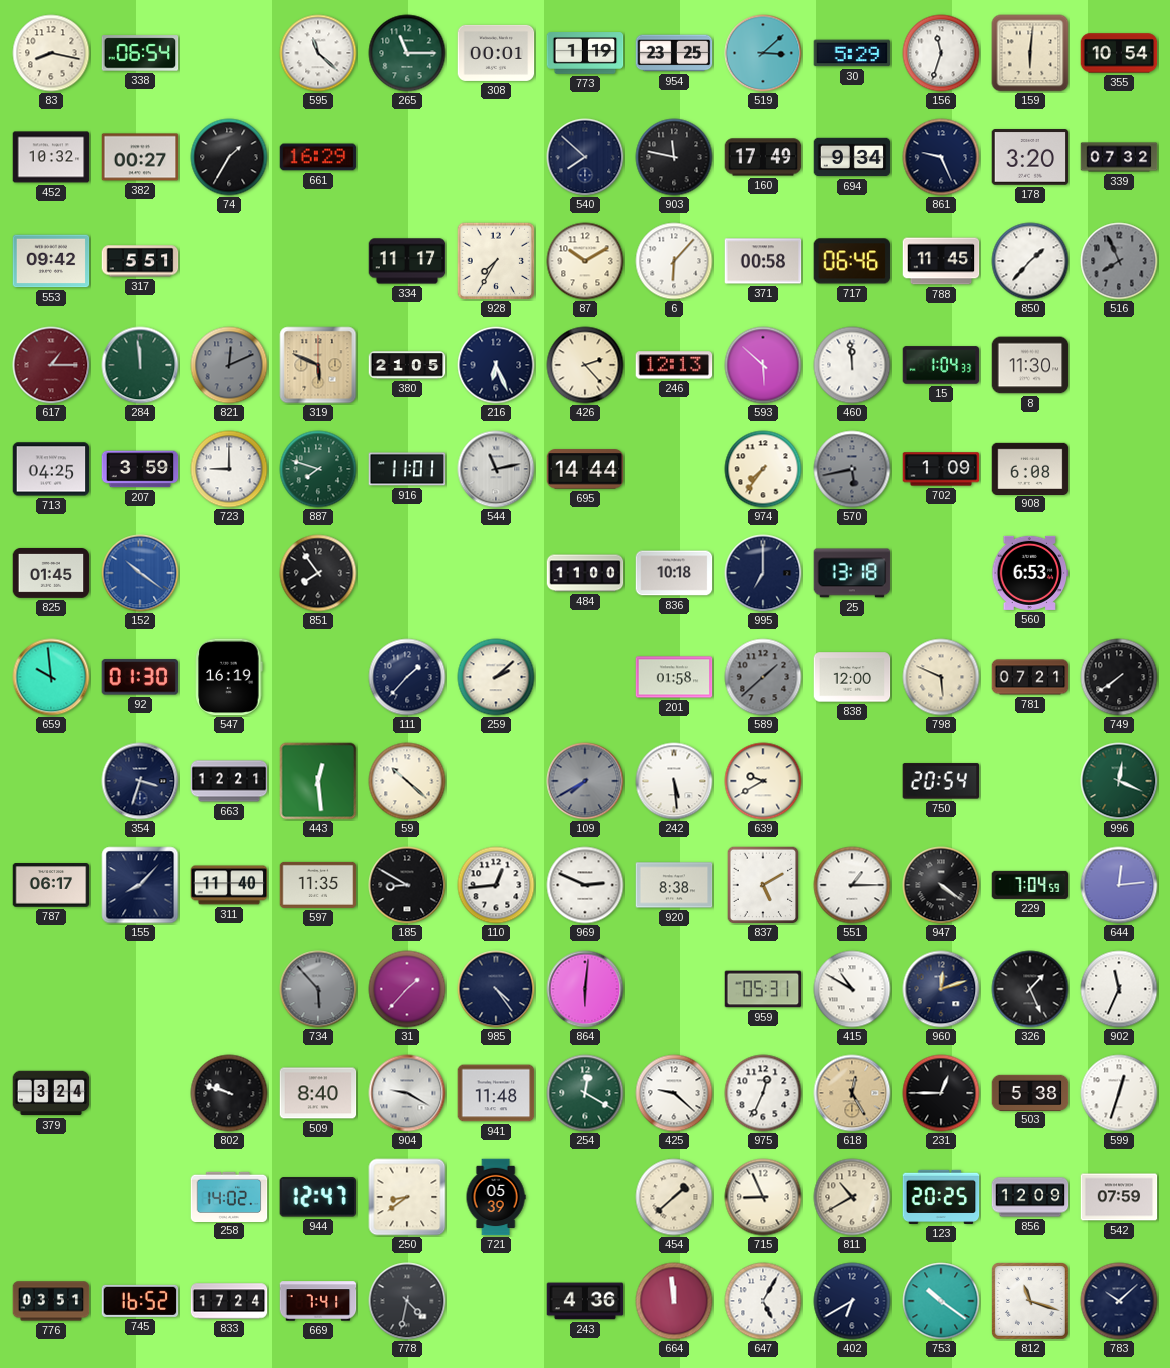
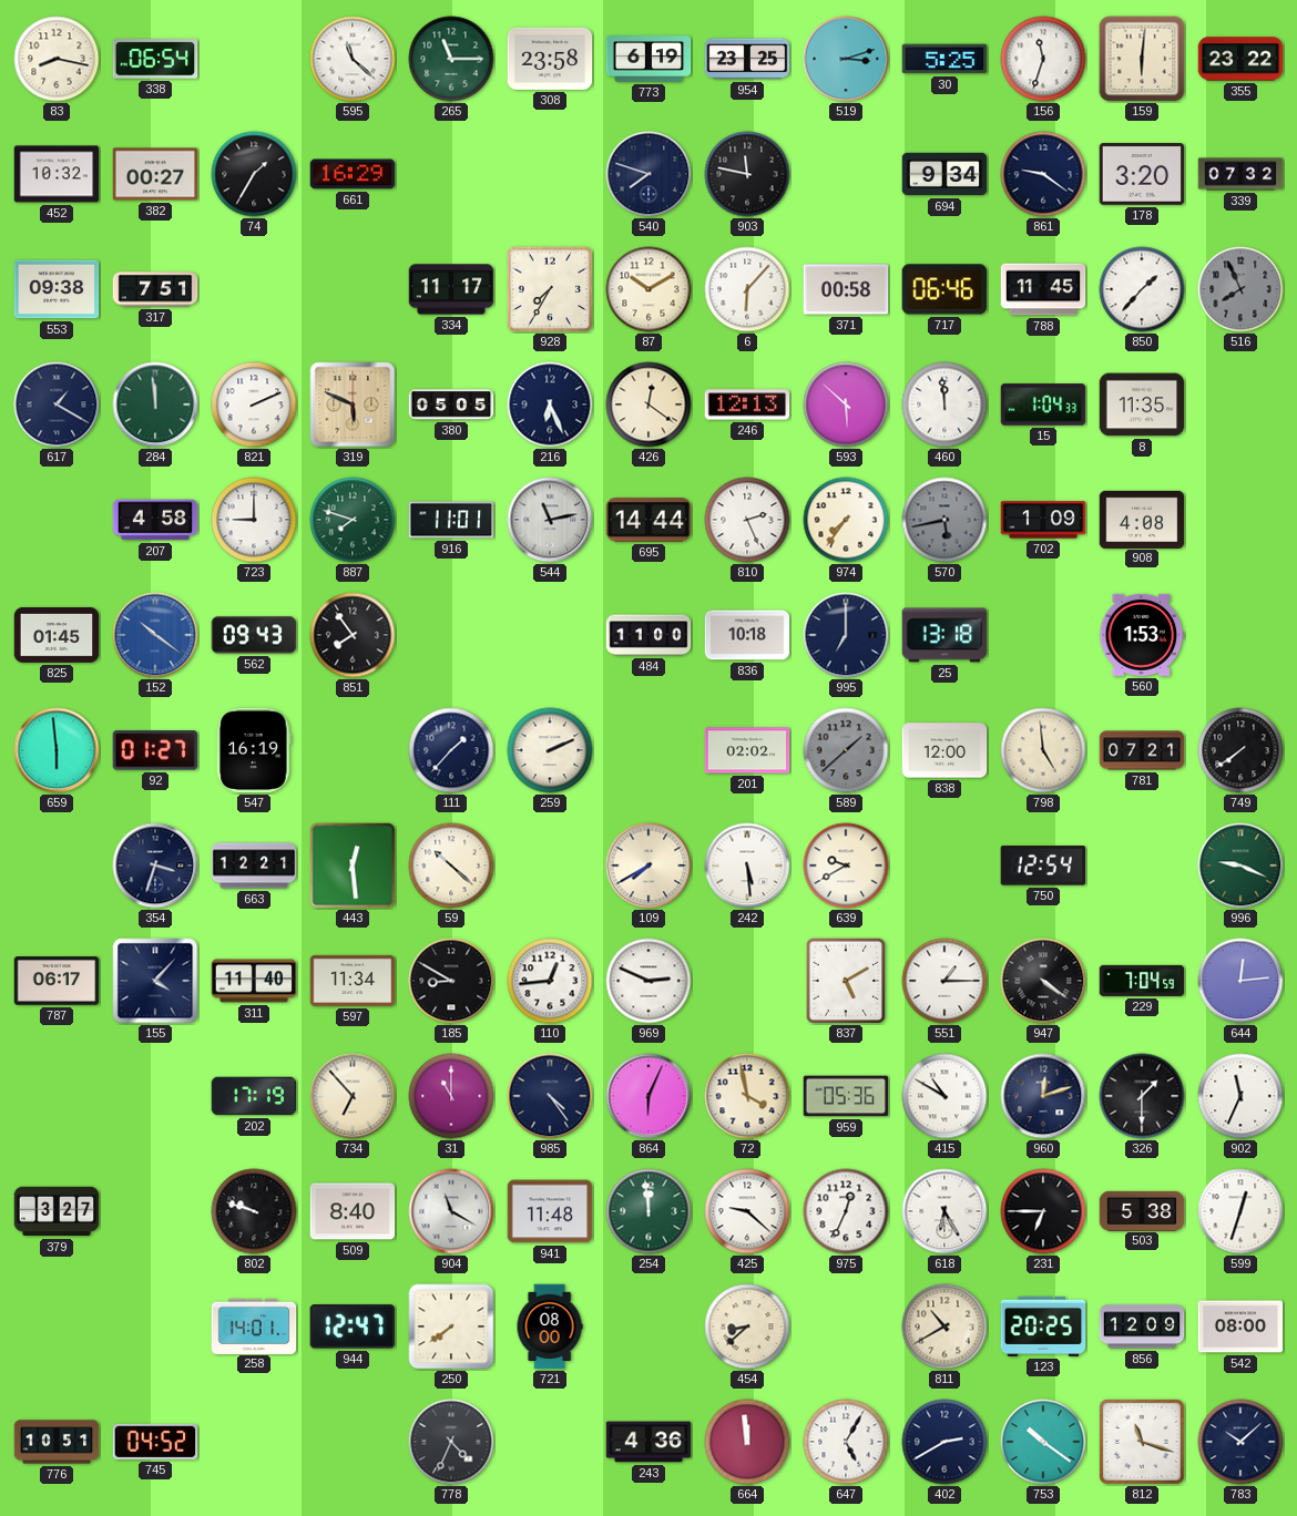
308: 00:01 -> 23:58 (550, 59)
773: 1:19 -> 6:19 (648, 59)
519: 3:08 -> 3:12 (846, 59)
30: 5:29 -> 5:25 (944, 59)
355: 10:54 -> 23:22 (1240, 59)
540: 7:52 -> 7:48 (648, 174)
160: 17:49 -> none (763, 157)
861: 9:26 -> 9:21 (1043, 174)
553: 09:42 -> 09:38 (57, 289)
317: 5:51 -> 7:51 (155, 289)
617: 1:15 -> 1:20 (57, 404)
617 dial: burgundy -> navy (57, 404)
821: 12:11 -> 2:11 (254, 404)
821 dial: grey -> white (254, 404)
380: 21:05 -> 05:05 (451, 404)
426: 2:23 -> 12:21 (648, 404)
8: 11:30 -> 11:35 (1142, 404)
713: 04:25 -> none (51, 469)
207: 3:59 -> 4:58 (155, 520)
810: none -> 2:26 (747, 520)
908: 6:08 -> 4:08 (1142, 519)
562: none -> 09:43 (254, 635)
560: 6:53 -> 1:53 (1142, 635)
659: 9:59 -> 5:59 (57, 750)
92: 01:30 -> 01:27 (155, 750)
259: 2:08 -> 2:11 (550, 750)
201: 01:58 -> 02:02 (747, 750)
798: 5:49 -> 4:59 (1043, 750)
109 dial: grey -> cream (648, 865)
750: 20:54 -> 12:54 (1043, 865)
996: 12:19 -> 9:19 (1240, 865)
155: 8:07 -> 4:07 (155, 981)
597: 11:35 -> 11:34 (353, 981)
920: 8:38 -> none (674, 885)
202: none -> 17:19 (254, 1096)
734: 5:53 -> 6:53 (353, 1096)
734 dial: grey -> cream (353, 1096)
31: 1:37 -> 11:00 (451, 1096)
864: 6:01 -> 6:04 (648, 1096)
72: none -> 3:58 (747, 1096)
959: 05:31 -> 05:36 (846, 1096)
326: 1:26 -> 1:30 (1142, 1096)
379: 3:24 -> 3:27 (57, 1211)
904: 9:20 -> 11:20 (451, 1211)
254: 12:20 -> 11:59 (648, 1211)
618: 12:25 -> 6:25 (944, 1211)
618 dial: champagne -> white (944, 1211)
231: 12:45 -> 6:45 (1043, 1211)
258: 14:02 -> 14:01 (254, 1325)
250: 8:39 -> 7:39 (451, 1326)
721: 05:39 -> 08:00 (550, 1326)
454: 1:38 -> 8:38 (747, 1326)
715: 8:56 -> none (763, 1197)
542: 07:59 -> 08:00 (1240, 1326)
776: 03:51 -> 10:51 (57, 1442)
745: 16:52 -> 04:52 (155, 1442)
833: 17:24 -> none (229, 1301)
669: 7:41 -> none (318, 1301)
778: 4:32 -> 4:34 (451, 1442)
402: 6:40 -> 2:40 (944, 1442)
